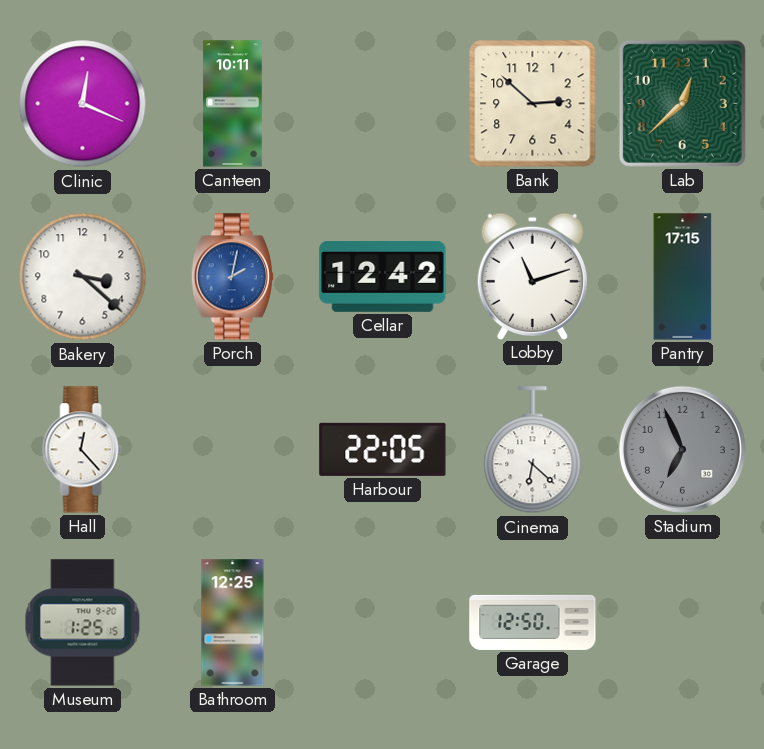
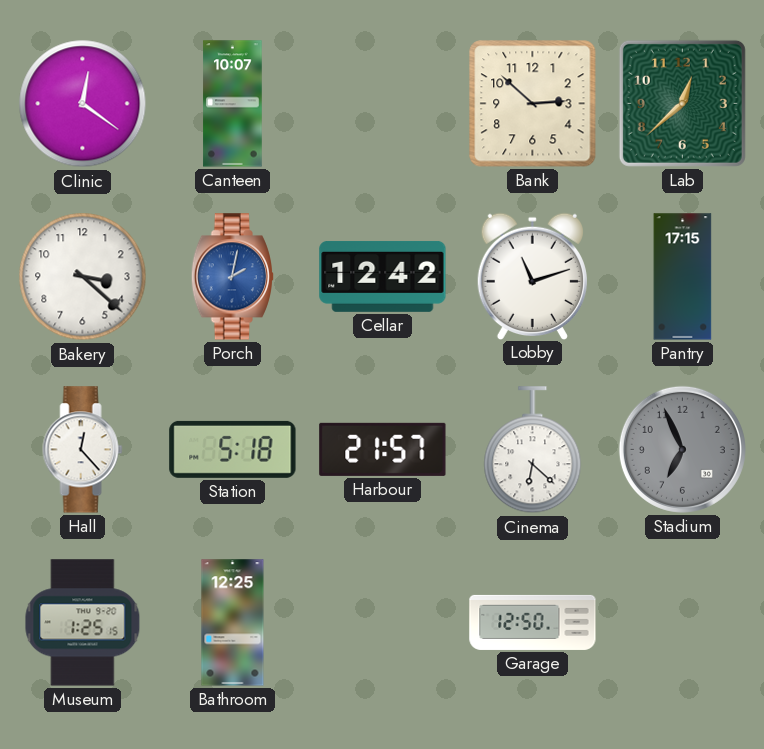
Clinic: 12:19 -> 12:21 (83, 104)
Canteen: 10:11 -> 10:07 (233, 104)
Station: none -> 5:18 (233, 449)
Harbour: 22:05 -> 21:57 (383, 449)
